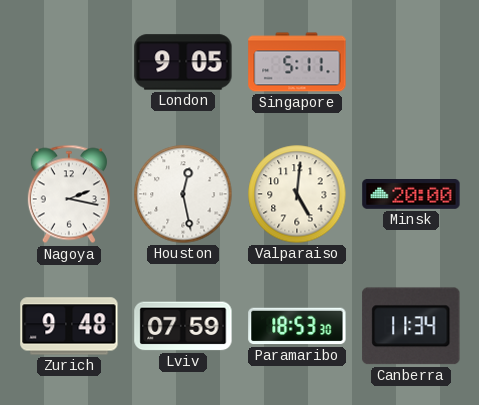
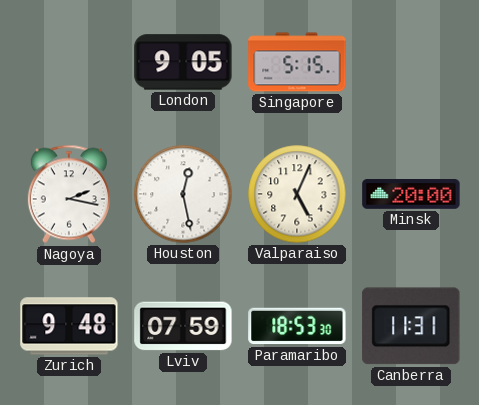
Singapore: 5:11 -> 5:15 (297, 62)
Valparaiso: 5:01 -> 5:04 (297, 194)
Canberra: 11:34 -> 11:31 (411, 326)
